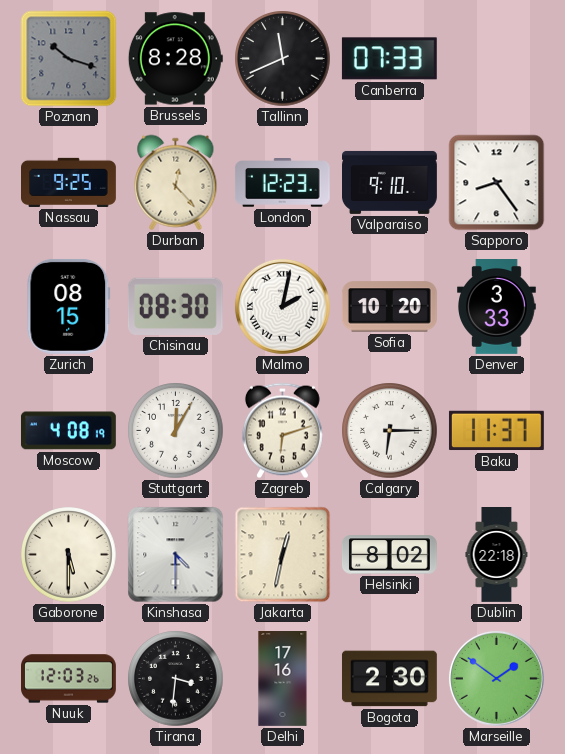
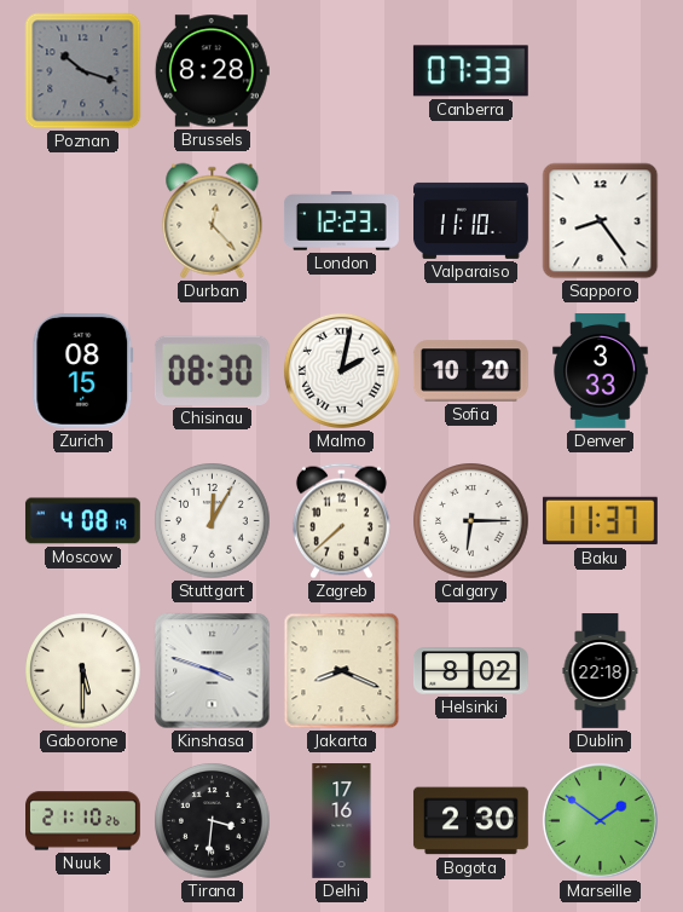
Tallinn: 11:41 -> none (283, 59)
Nassau: 9:25 -> none (69, 182)
Valparaiso: 9:10 -> 11:10 (471, 220)
Zagreb: 6:12 -> 7:38 (341, 521)
Kinshasa: 4:30 -> 3:48 (213, 671)
Jakarta: 12:32 -> 8:19 (342, 671)
Nuuk: 12:03 -> 21:10 (83, 821)
